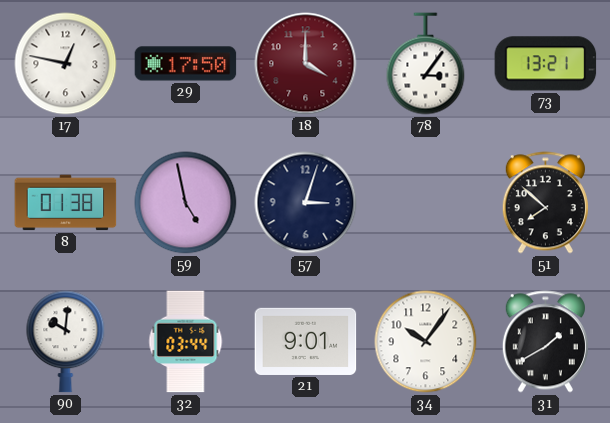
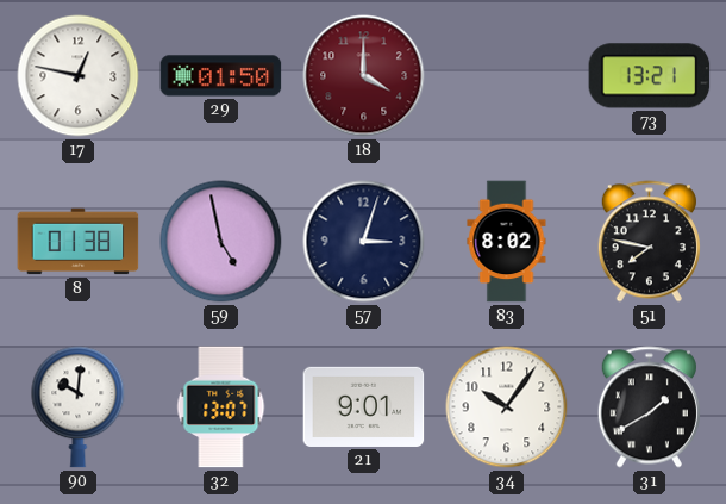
29: 17:50 -> 01:50 (221, 76)
78: 3:06 -> none (426, 64)
83: none -> 8:02 (507, 242)
51: 7:52 -> 7:47 (649, 242)
32: 03:44 -> 13:07 (221, 407)
